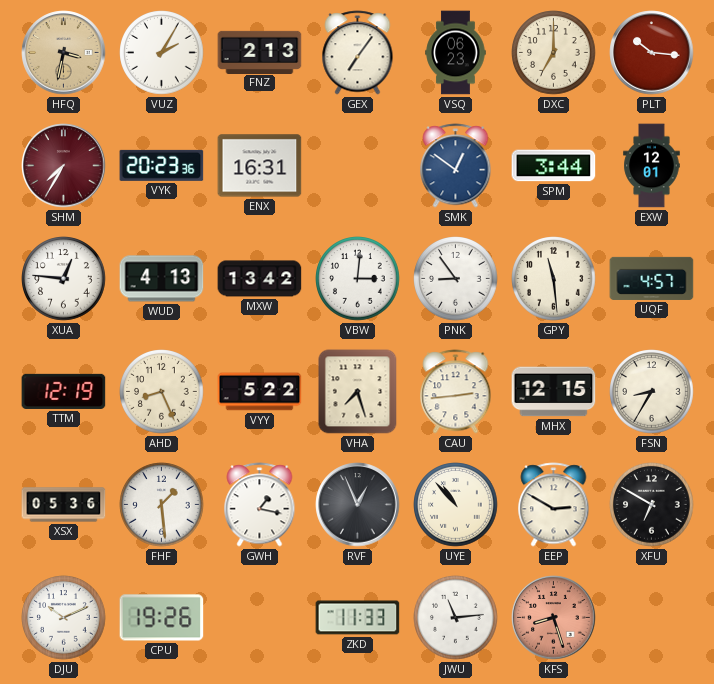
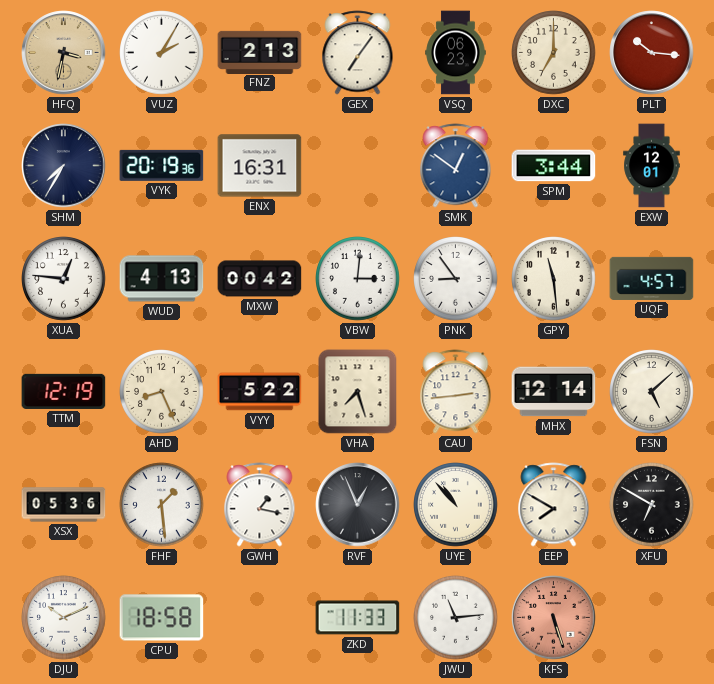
SHM dial: burgundy -> navy (64, 166)
VYK: 20:23 -> 20:19 (162, 165)
MXW: 13:42 -> 00:42 (260, 279)
MHX: 12:15 -> 12:14 (554, 392)
FSN: 8:35 -> 5:08 (652, 392)
EEP: 2:50 -> 7:50 (554, 505)
CPU: 19:26 -> 18:58 (162, 618)
KFS: 8:27 -> 5:27 (554, 618)
